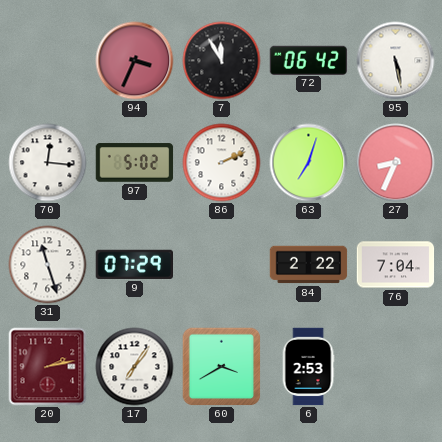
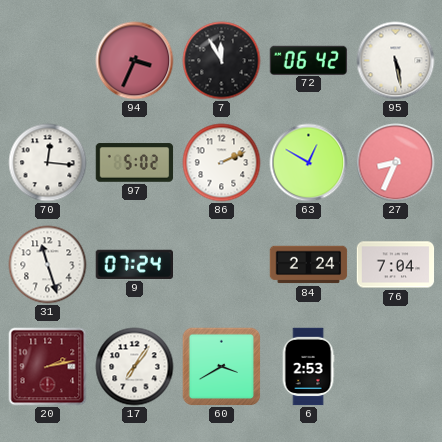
63: 7:03 -> 12:50 (309, 163)
9: 07:29 -> 07:24 (134, 264)
84: 2:22 -> 2:24 (309, 265)
